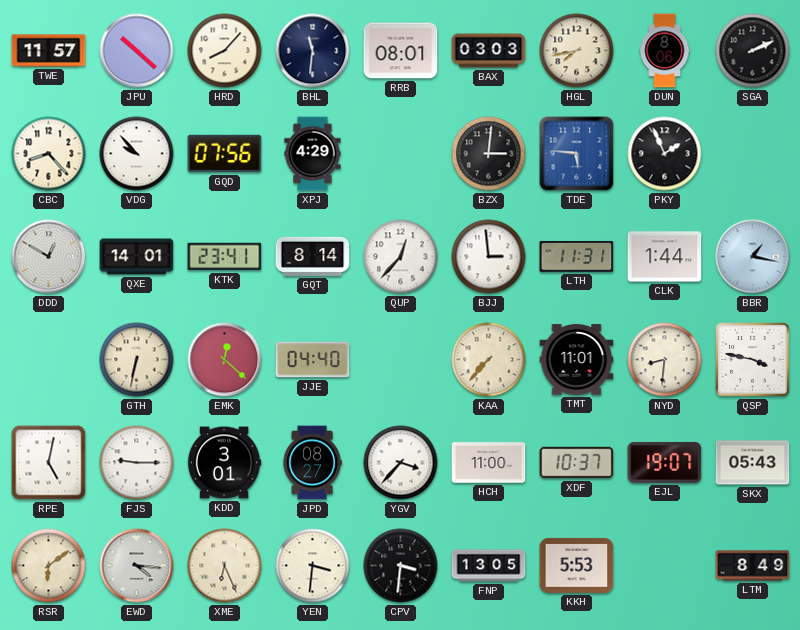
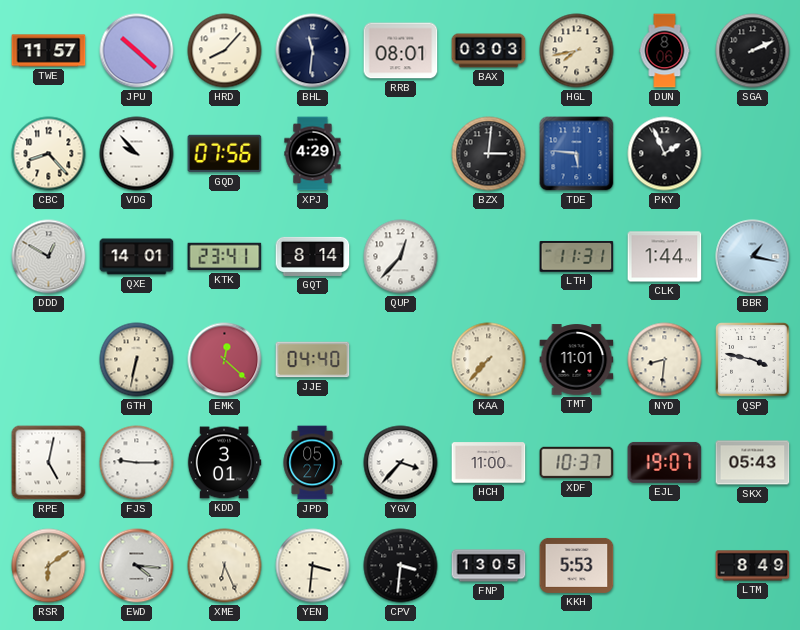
BJJ: 2:59 -> none (489, 257)
JPD: 08:27 -> 05:27 (312, 463)
